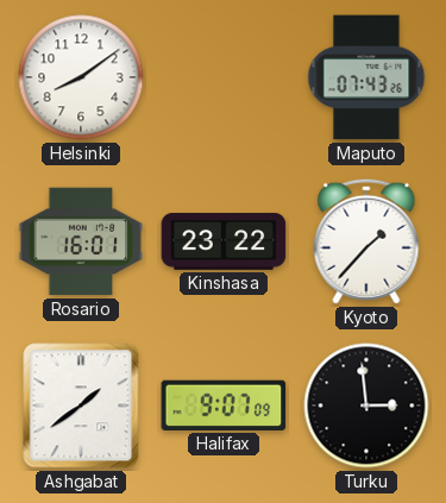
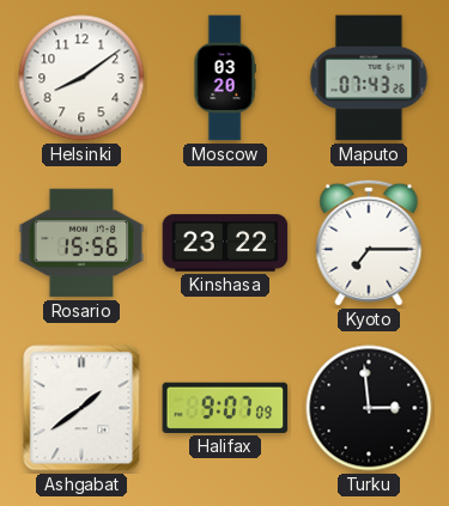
Moscow: none -> 03:20 (225, 78)
Rosario: 16:01 -> 15:56 (81, 243)
Kyoto: 1:37 -> 7:15 (369, 243)
